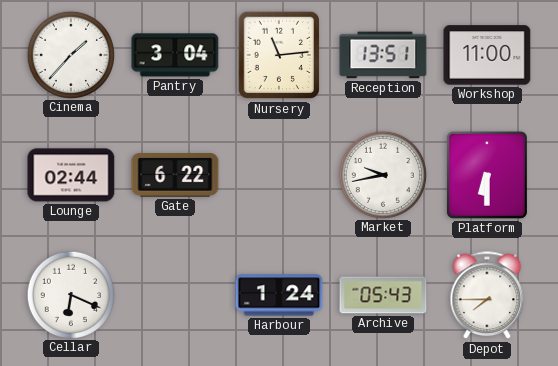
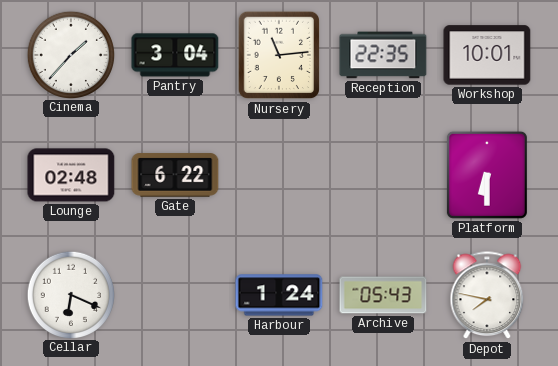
Reception: 13:51 -> 22:35 (383, 55)
Workshop: 11:00 -> 10:01 (487, 55)
Lounge: 02:44 -> 02:48 (71, 175)
Market: 9:43 -> none (382, 174)
Depot: 7:45 -> 7:47 (487, 296)
